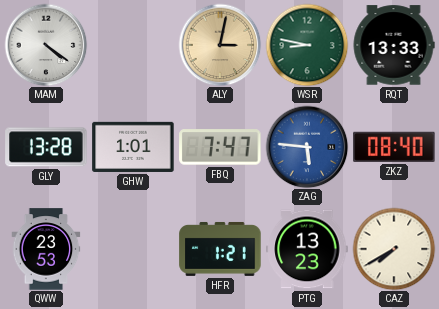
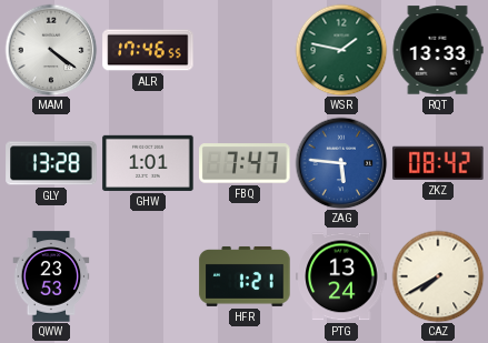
ALR: none -> 17:46 (148, 50)
ALY: 3:02 -> none (220, 45)
WSR: 8:47 -> 1:47 (341, 50)
ZKZ: 08:40 -> 08:42 (438, 163)
PTG: 13:23 -> 13:24 (341, 276)
